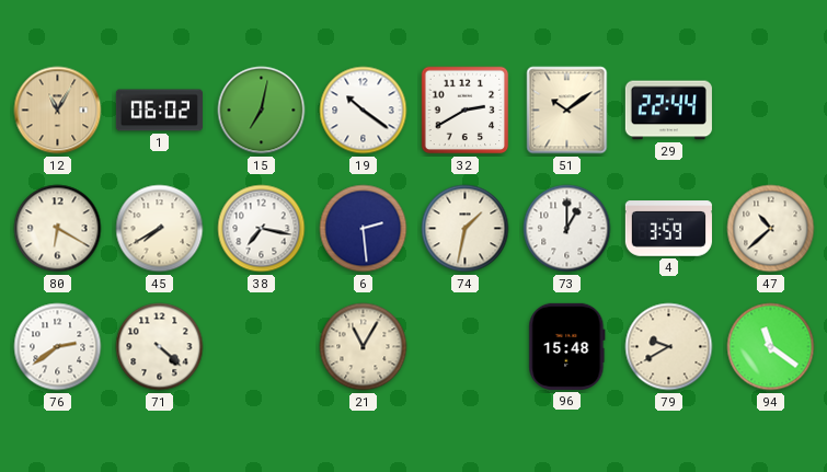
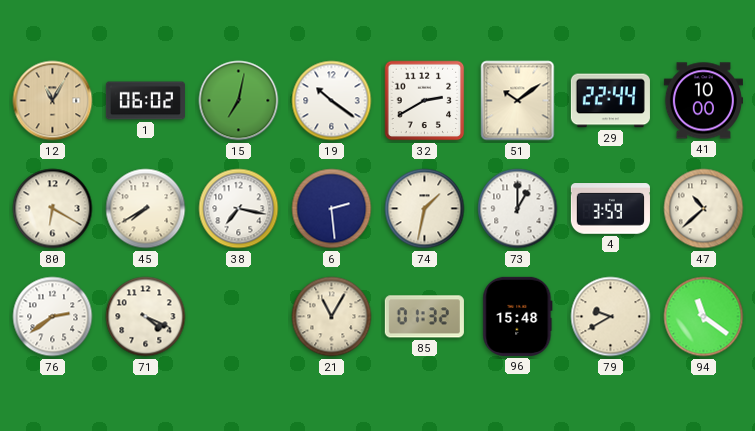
41: none -> 10:00 (703, 101)
71: 4:22 -> 4:19 (146, 317)
85: none -> 01:32 (424, 317)
